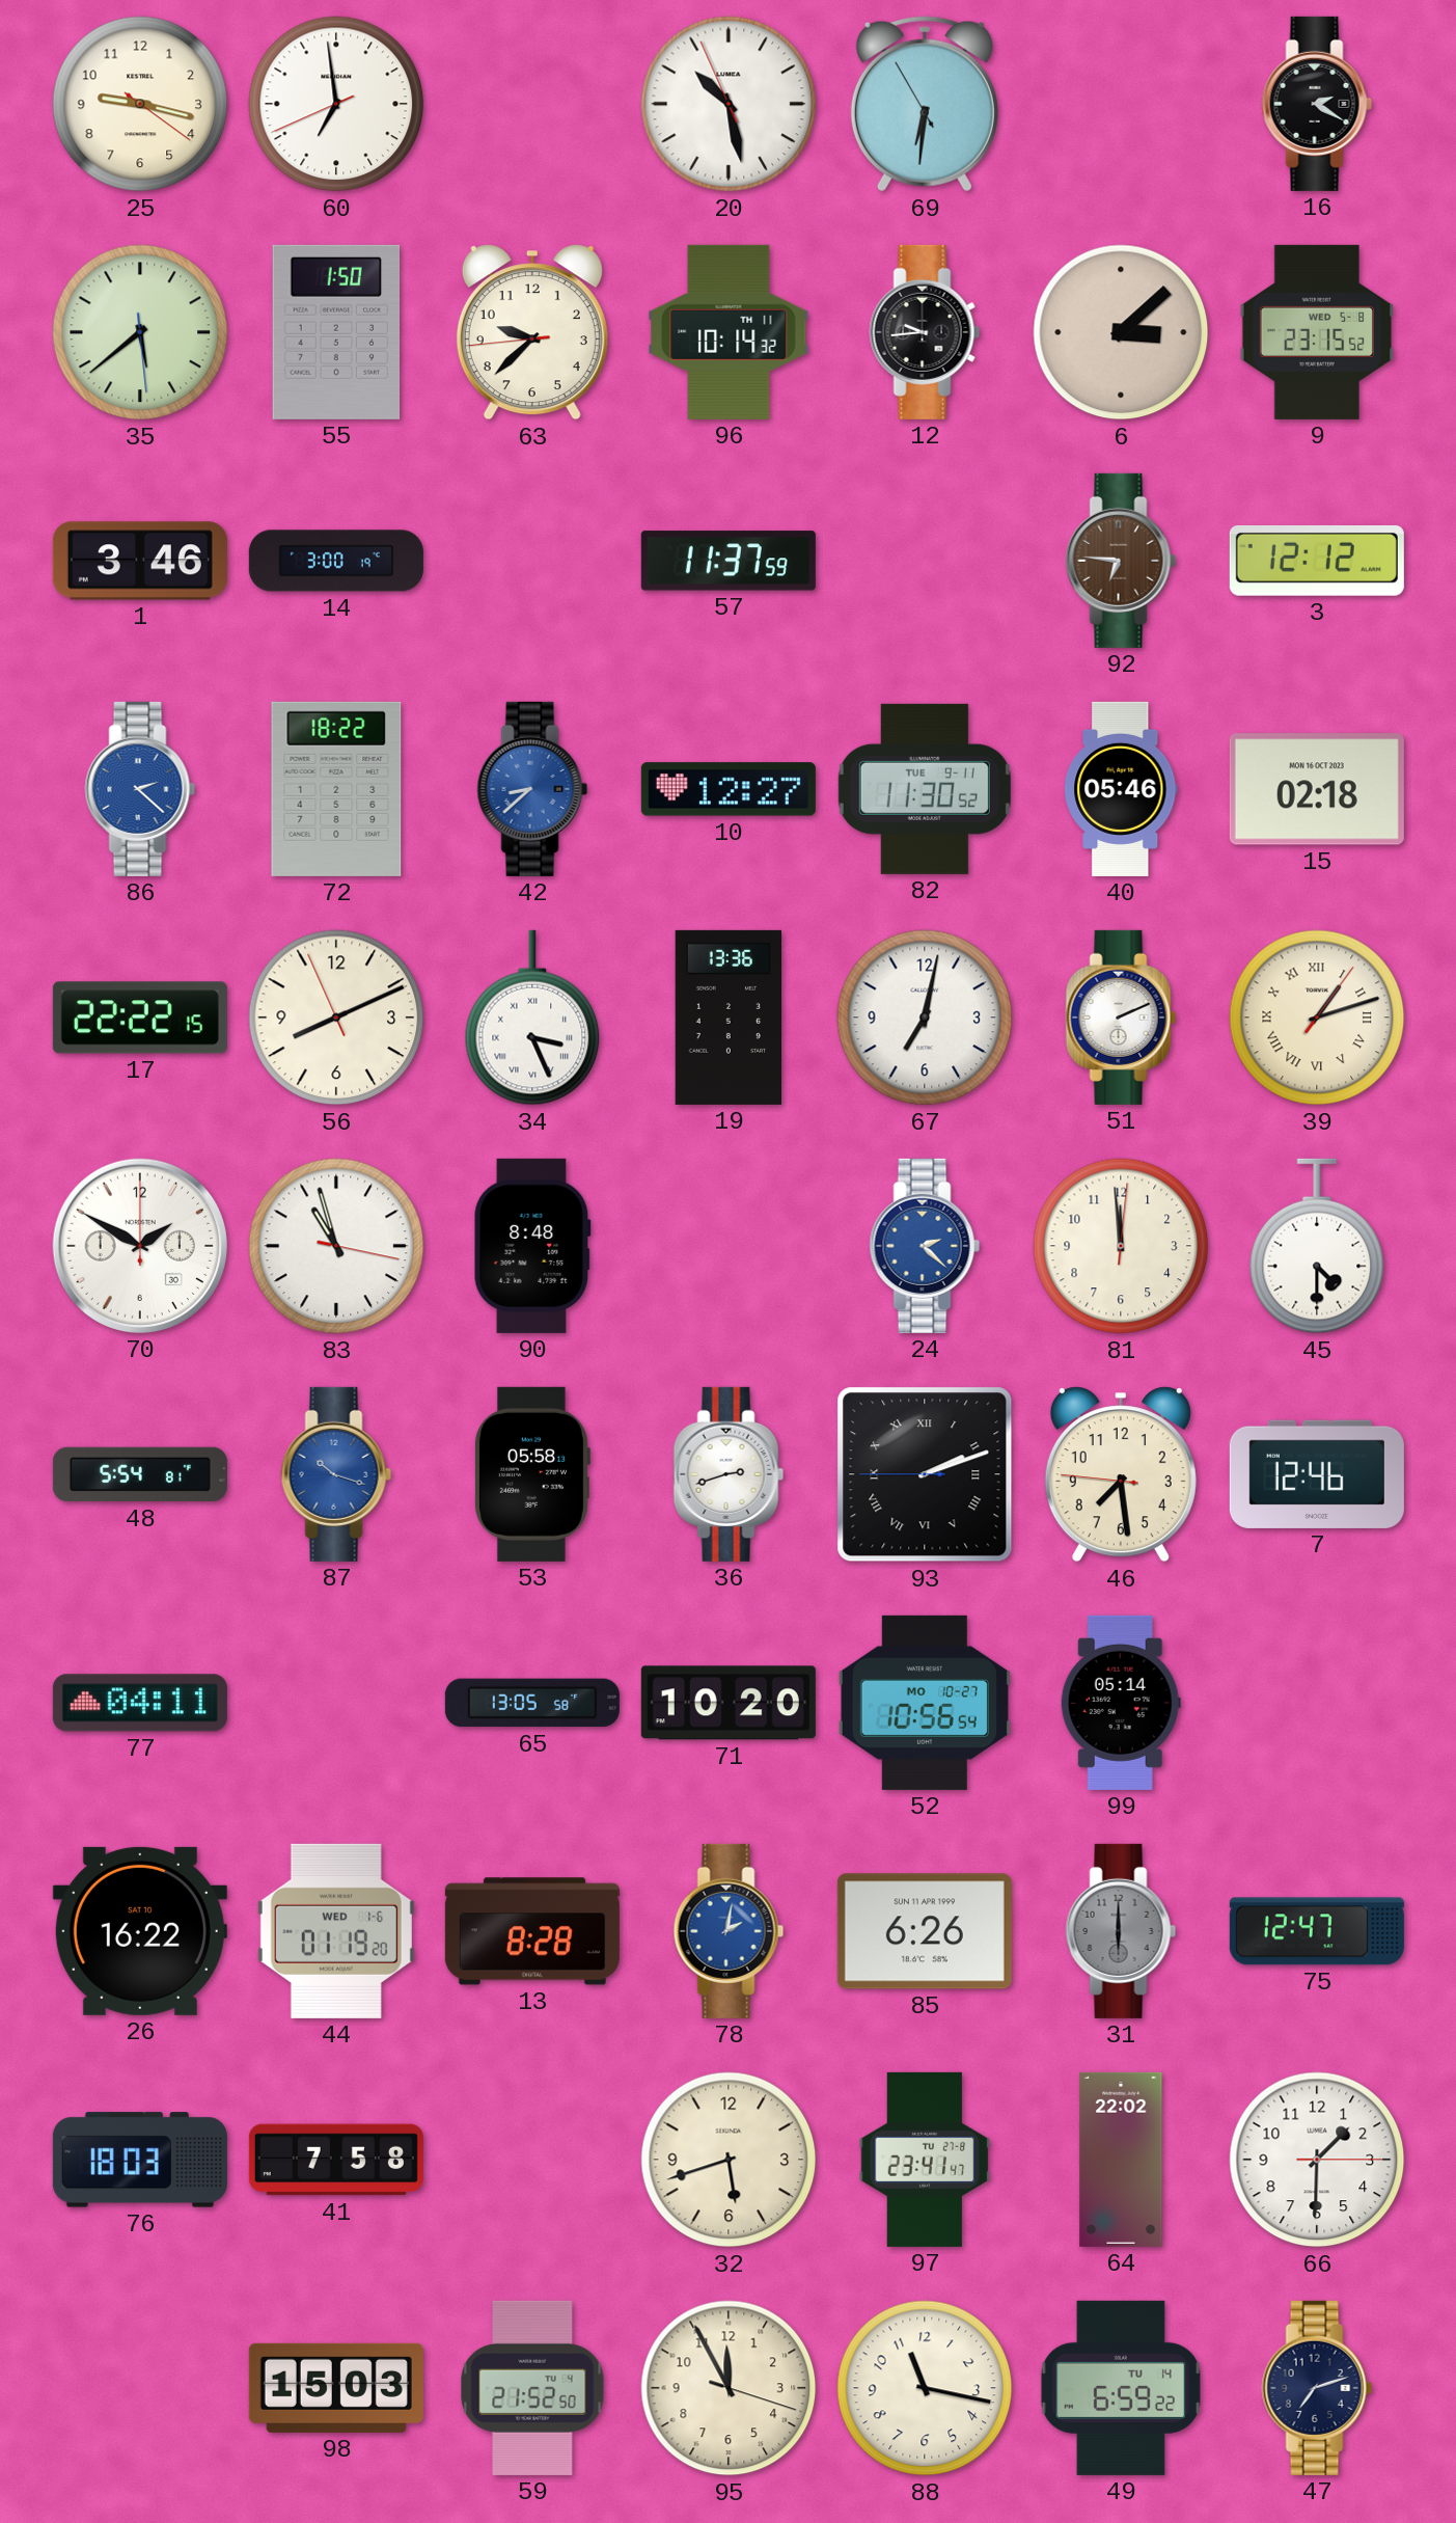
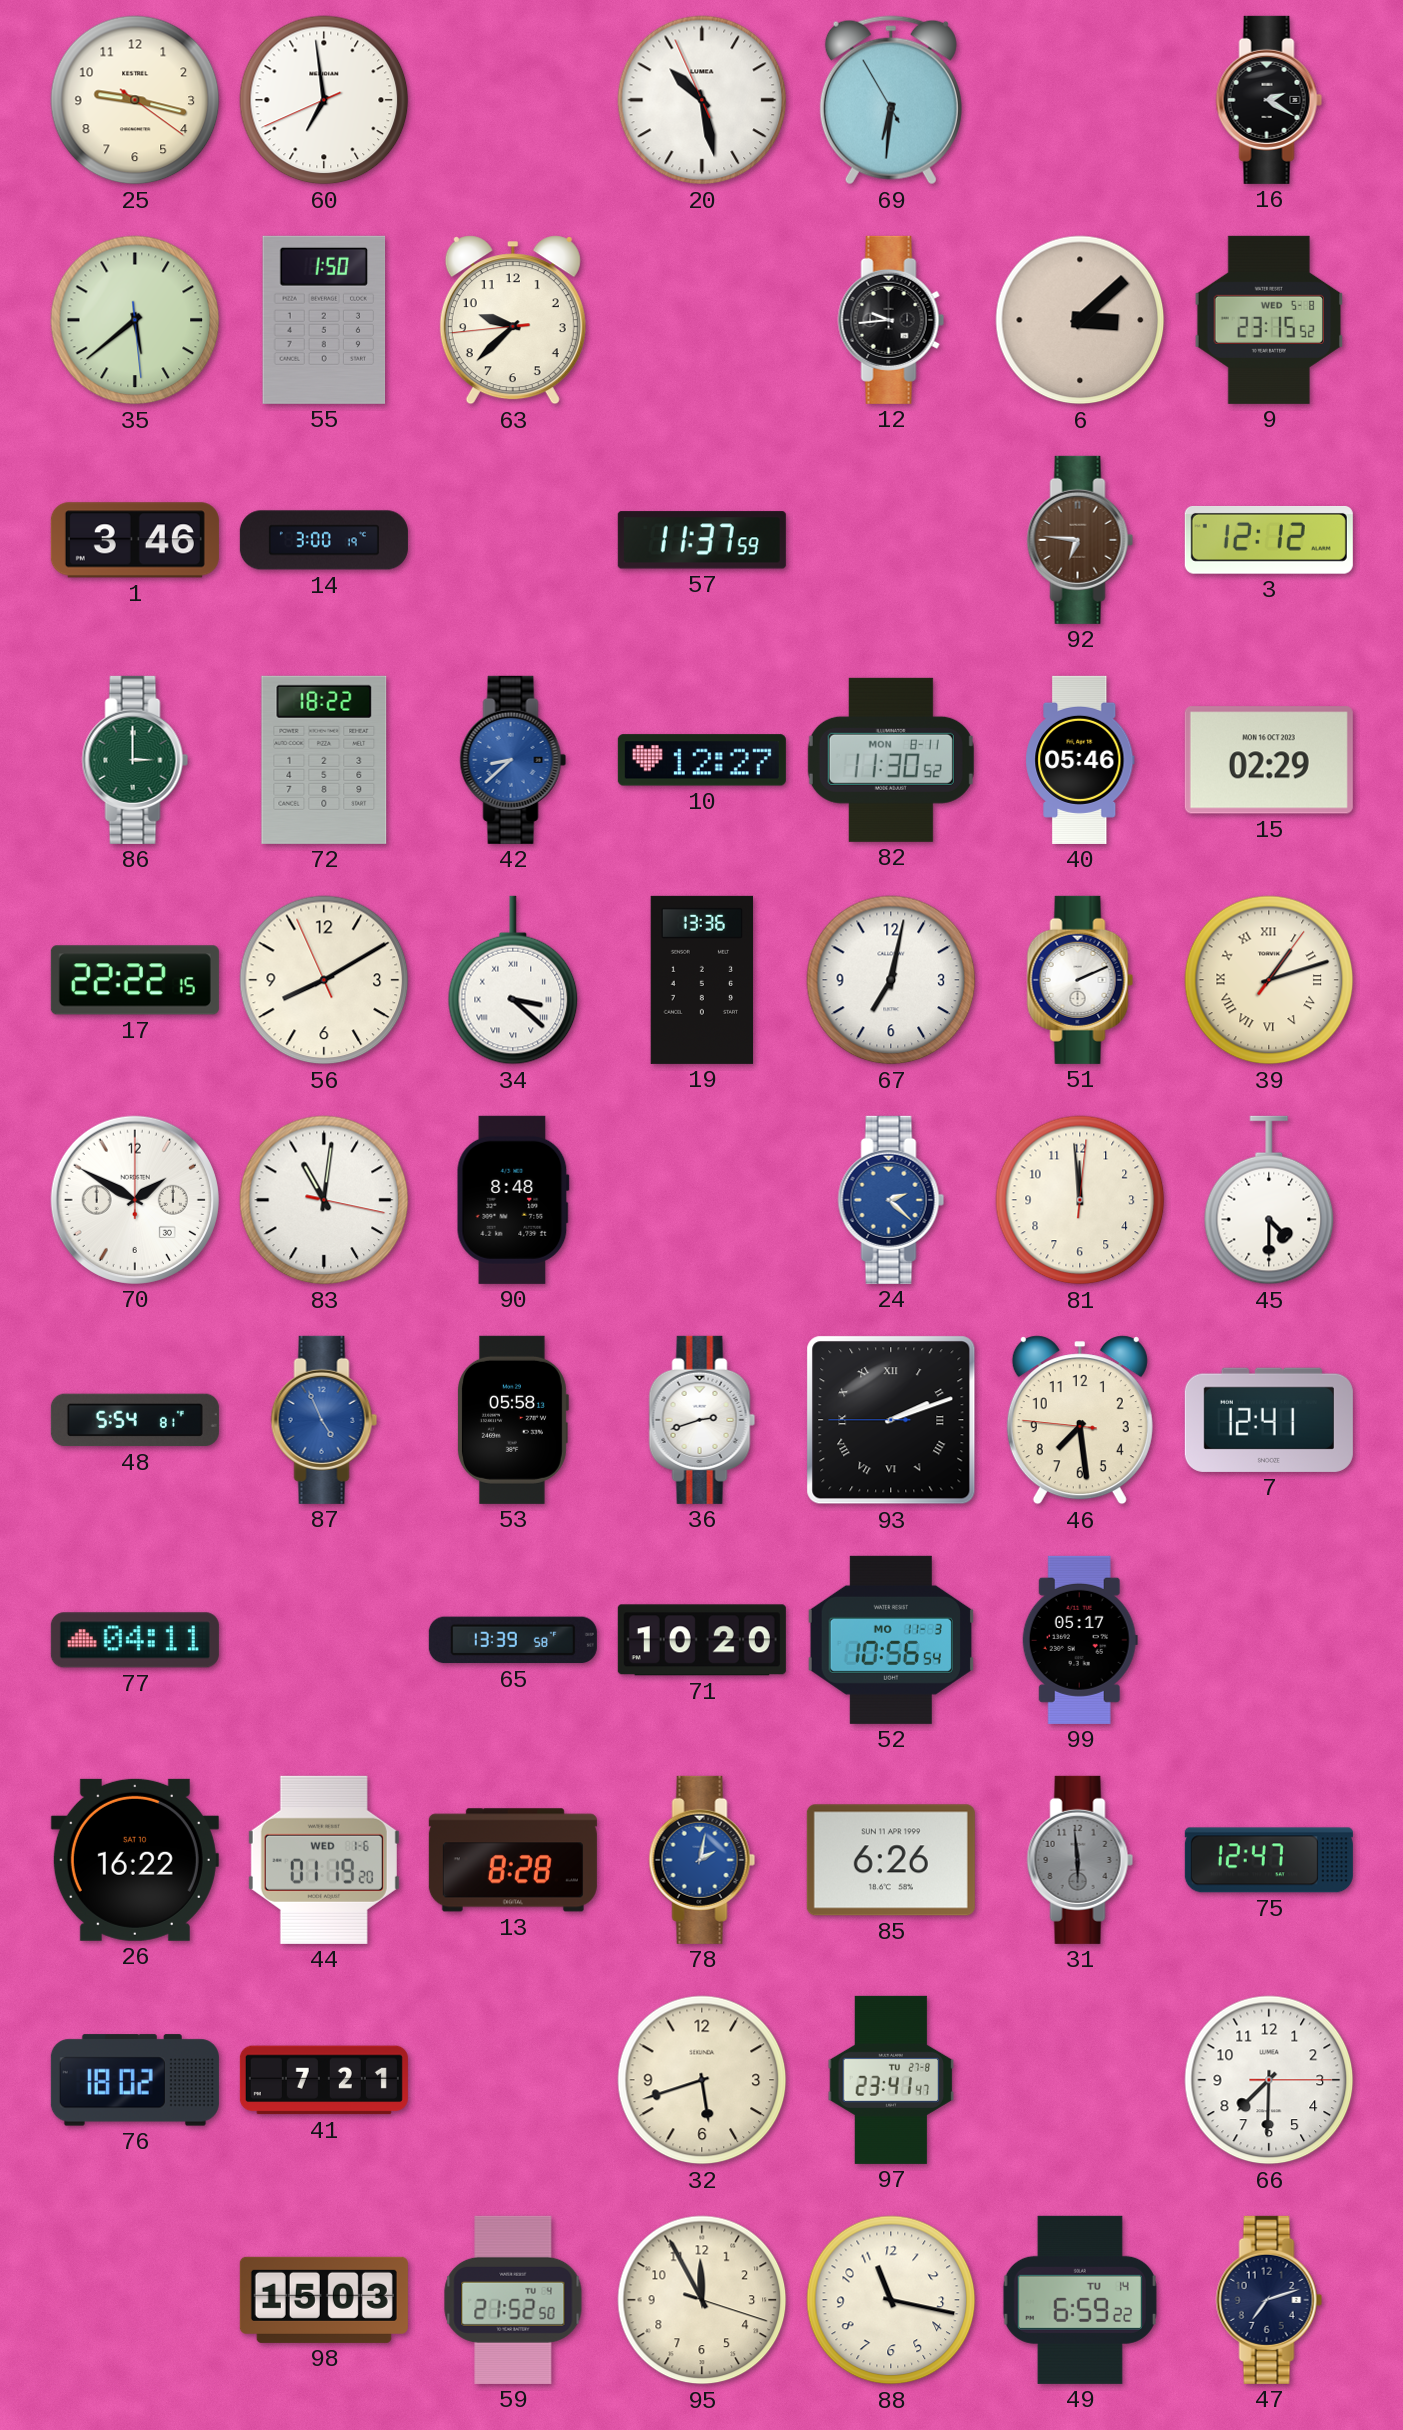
96: 10:14 -> none (729, 332)
86: 2:22 -> 3:00 (135, 760)
86 dial: blue -> green (135, 760)
82 date: TUE 9-11 -> MON 8-11 (891, 760)
15: 02:18 -> 02:29 (1269, 760)
56: 8:10 -> 8:09 (324, 980)
34: 3:26 -> 3:22 (513, 980)
83: 10:57 -> 11:01 (324, 1200)
87: 10:18 -> 4:56 (324, 1420)
7: 12:46 -> 12:41 (1269, 1420)
65: 13:05 -> 13:39 (513, 1640)
52 date: MO 10-27 -> MO 11-3 (891, 1640)
99: 05:14 -> 05:17 (1080, 1640)
31: 6:00 -> 5:59 (1080, 1860)
76: 18:03 -> 18:02 (135, 2080)
41: 7:58 -> 7:21 (324, 2080)
64: 22:02 -> none (1121, 2160)
66: 1:30 -> 7:30 (1269, 2080)
